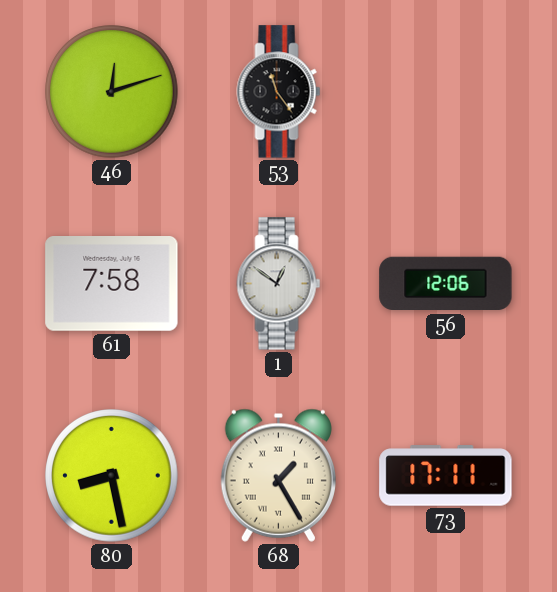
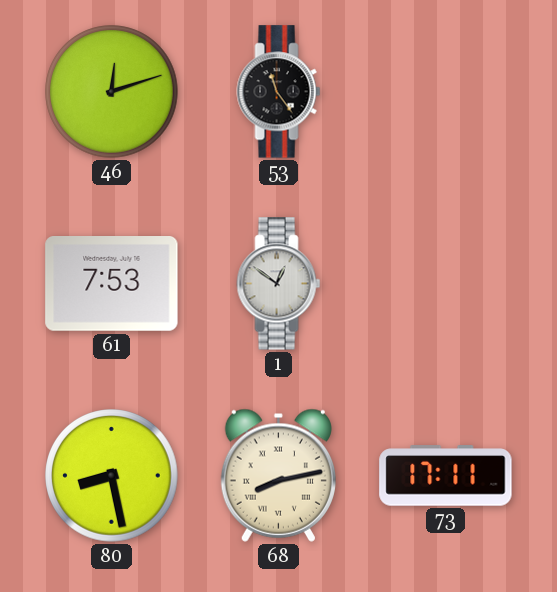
61: 7:58 -> 7:53 (112, 284)
56: 12:06 -> none (446, 284)
68: 1:25 -> 8:13 (278, 475)
